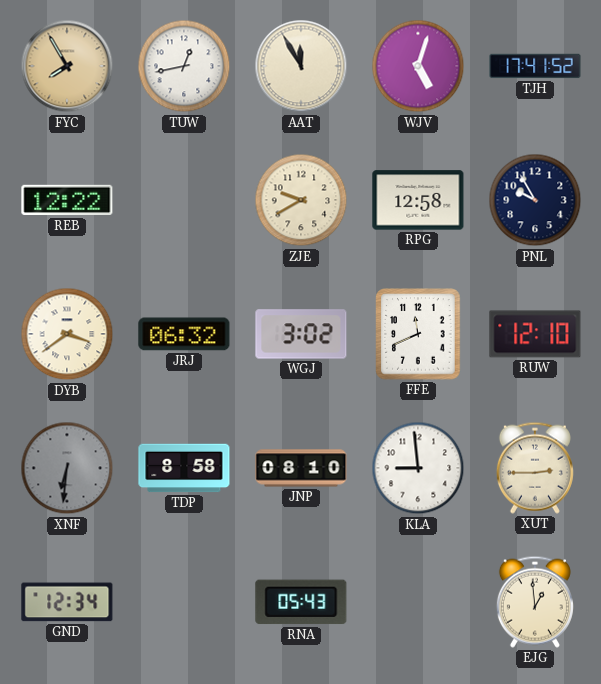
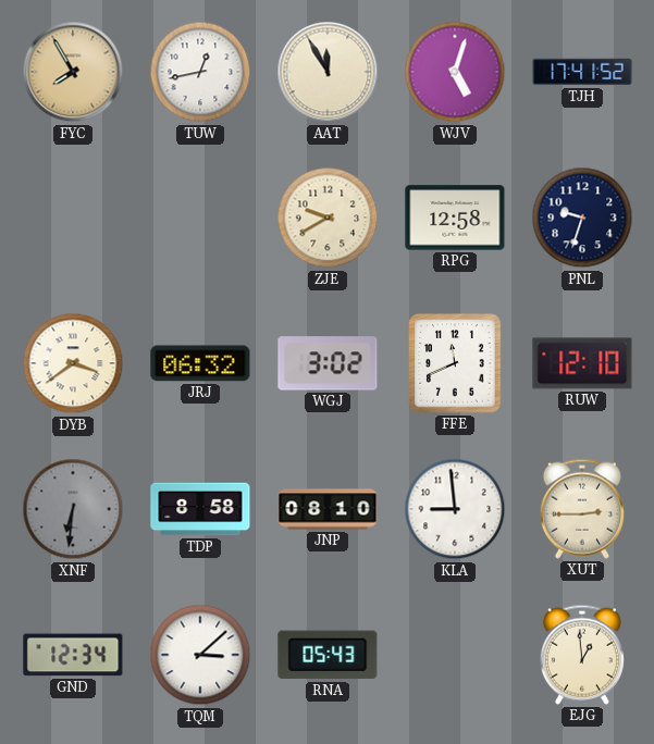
REB: 12:22 -> none (67, 200)
PNL: 9:55 -> 9:33 (582, 218)
TQM: none -> 3:08 (200, 655)
